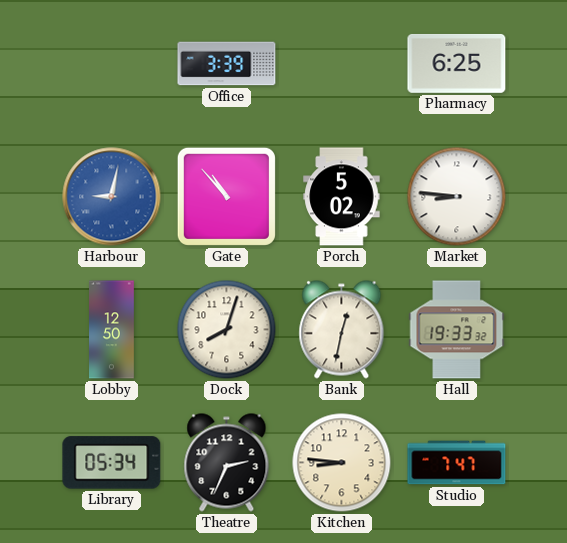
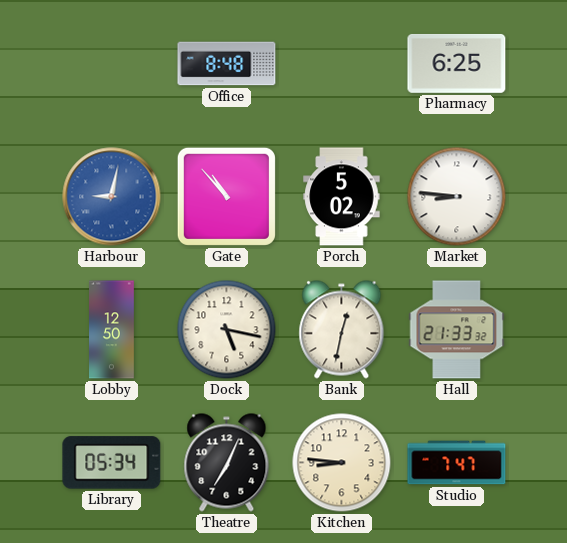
Office: 3:39 -> 8:48 (227, 64)
Dock: 8:03 -> 5:17 (227, 330)
Hall: 19:33 -> 21:33 (457, 330)
Theatre: 2:34 -> 7:04 (227, 463)
